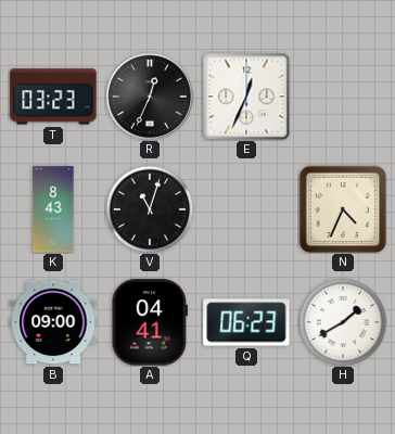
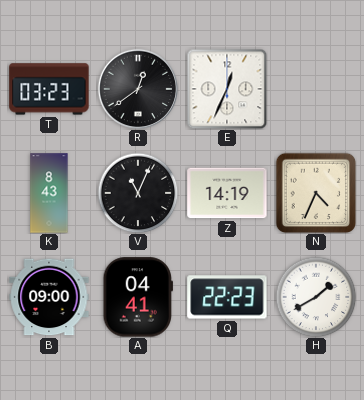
R: 12:34 -> 12:39 (138, 89)
V: 11:03 -> 11:04 (138, 193)
Z: none -> 14:19 (227, 193)
Q: 06:23 -> 22:23 (227, 297)
